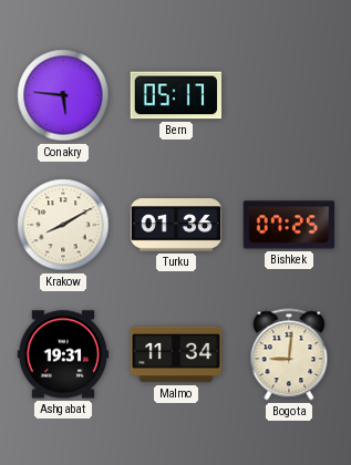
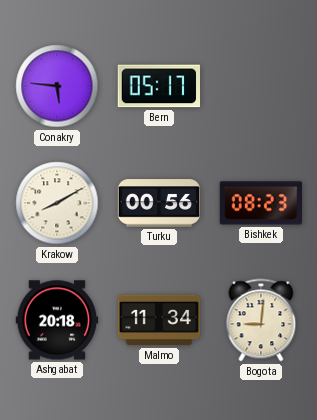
Turku: 01:36 -> 00:56 (159, 203)
Bishkek: 07:25 -> 08:23 (261, 203)
Ashgabat: 19:31 -> 20:18 (57, 320)
